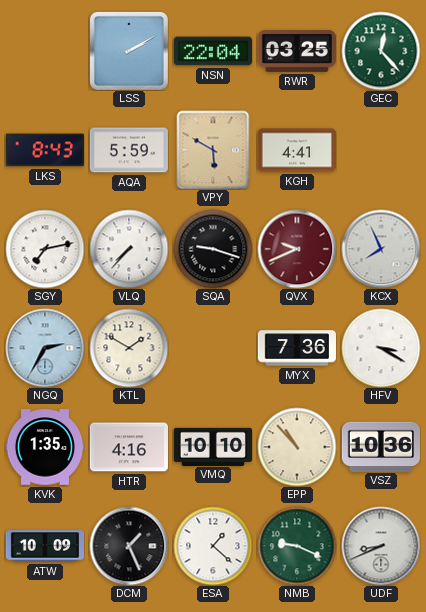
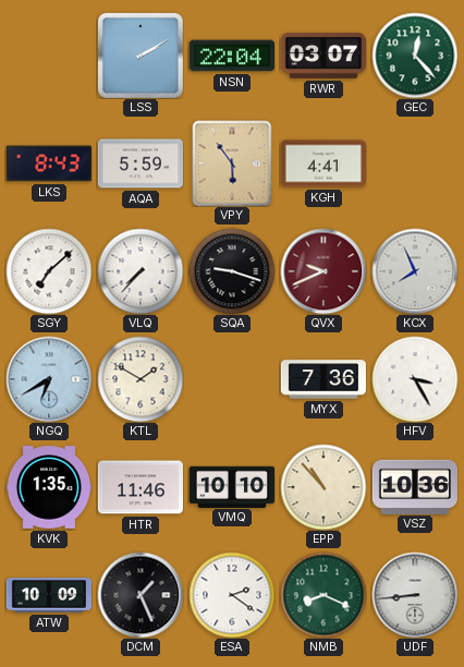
RWR: 03:25 -> 03:07 (322, 56)
VPY: 5:50 -> 5:54 (232, 163)
SGY: 7:13 -> 7:08 (49, 271)
NGQ: 2:35 -> 6:40 (49, 379)
HFV: 3:20 -> 3:25 (415, 379)
HTR: 4:16 -> 11:46 (141, 487)
ESA: 1:22 -> 2:21 (232, 595)
NMB: 9:19 -> 8:19 (323, 595)
UDF: 8:41 -> 8:44 (415, 595)
